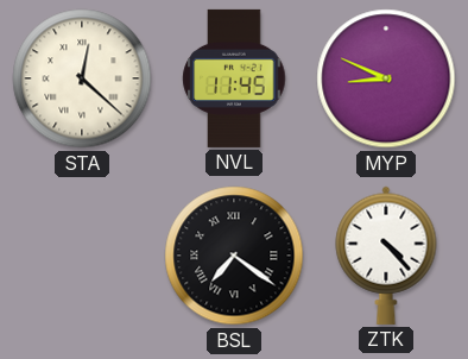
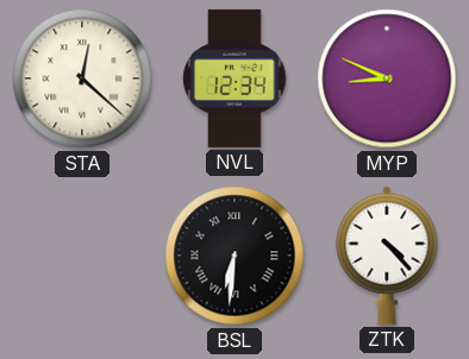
NVL: 11:45 -> 12:34 (234, 78)
BSL: 7:21 -> 6:31 (234, 256)
